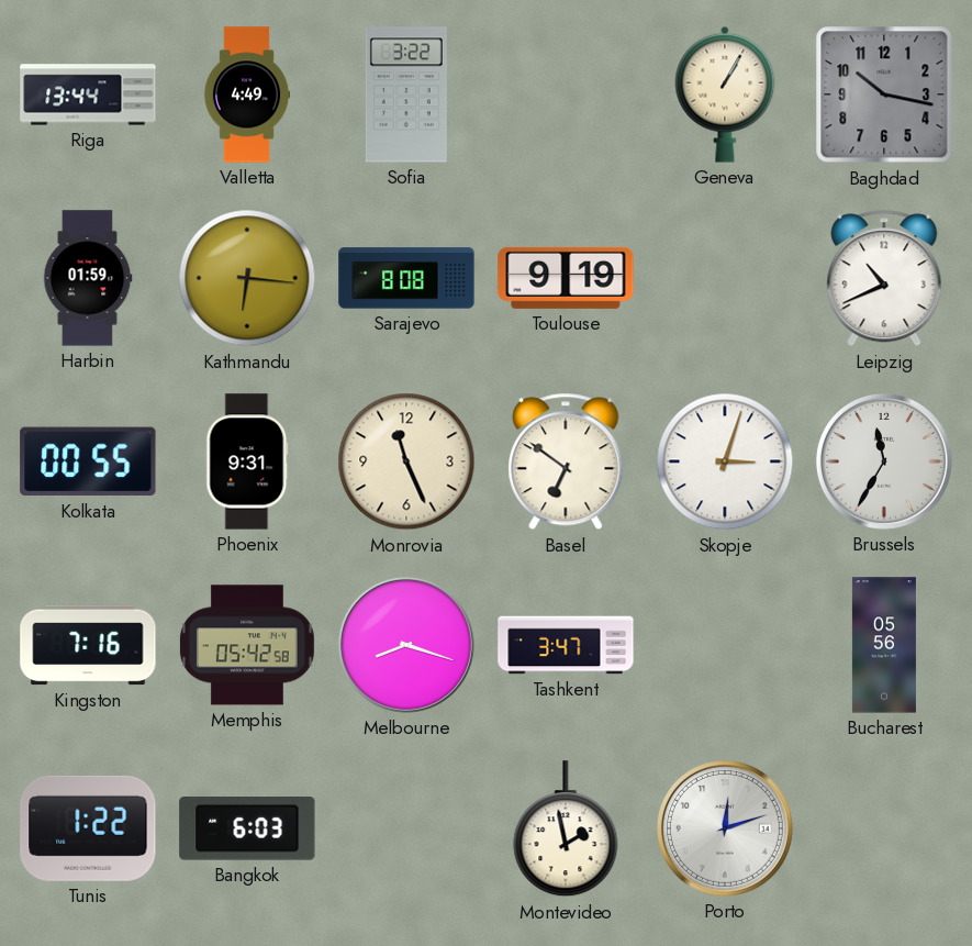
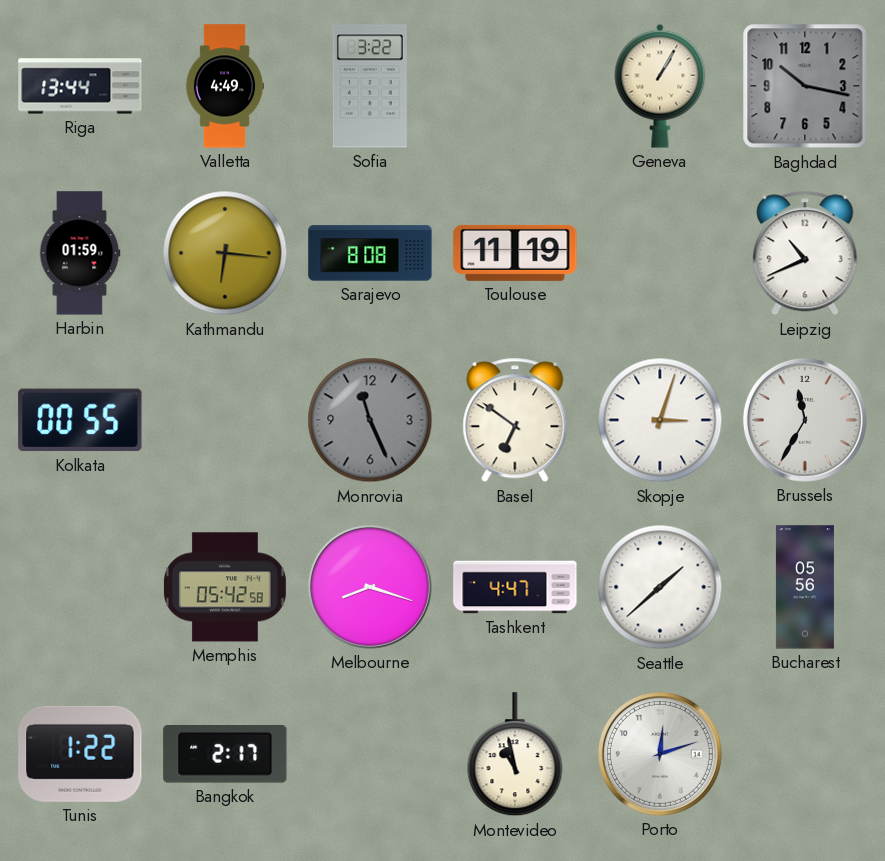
Toulouse: 9:19 -> 11:19 (515, 253)
Phoenix: 9:31 -> none (247, 461)
Monrovia dial: cream -> grey (370, 420)
Kingston: 7:16 -> none (88, 645)
Tashkent: 3:47 -> 4:47 (515, 587)
Seattle: none -> 1:38 (660, 587)
Bangkok: 6:03 -> 2:17 (225, 755)
Montevideo: 1:58 -> 10:58 (515, 755)
